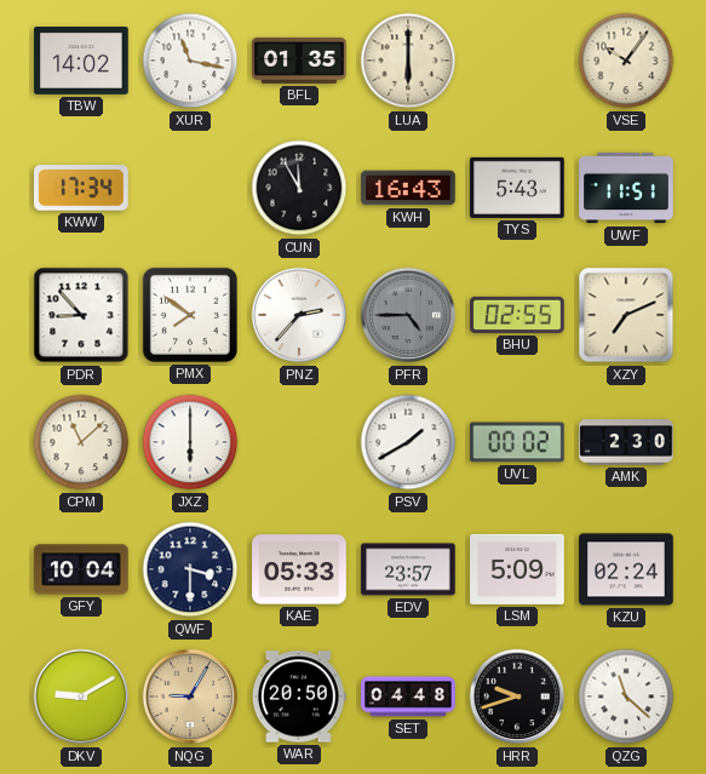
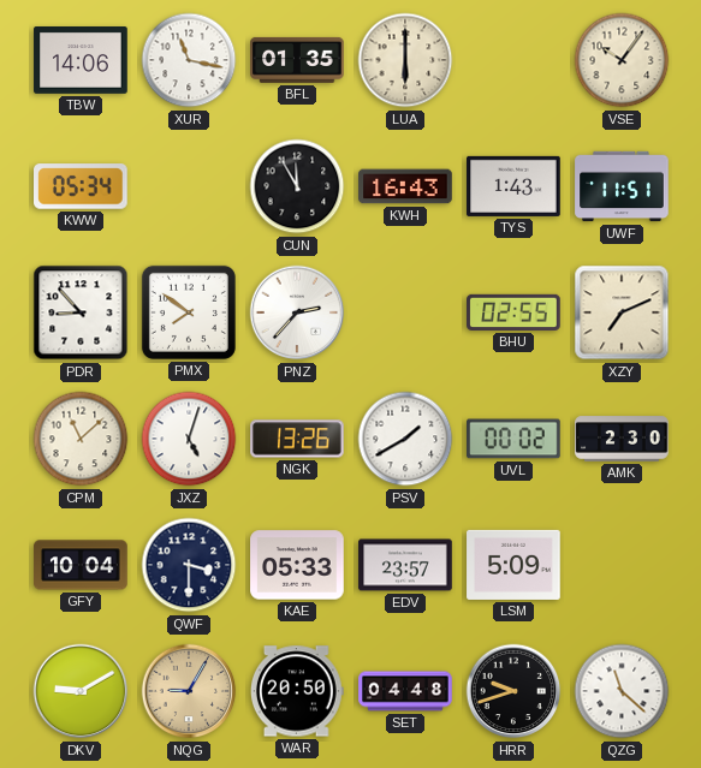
TBW: 14:02 -> 14:06 (81, 61)
KWW: 17:34 -> 05:34 (82, 186)
TYS: 5:43 -> 1:43 (513, 186)
PFR: 4:45 -> none (408, 315)
JXZ: 6:00 -> 5:03 (189, 439)
NGK: none -> 13:26 (297, 439)
KZU: 02:24 -> none (626, 569)
